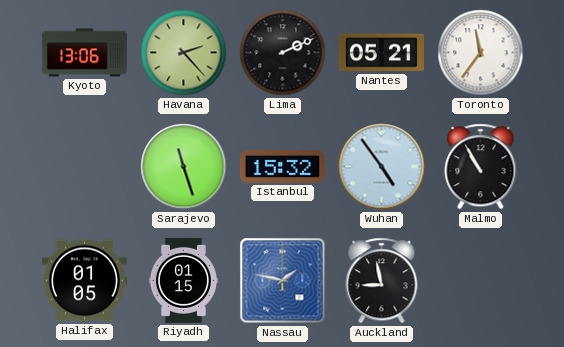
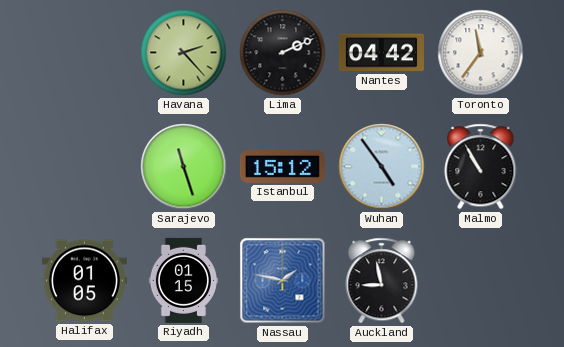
Kyoto: 13:06 -> none (84, 53)
Nantes: 05:21 -> 04:42 (381, 53)
Istanbul: 15:32 -> 15:12 (282, 166)
